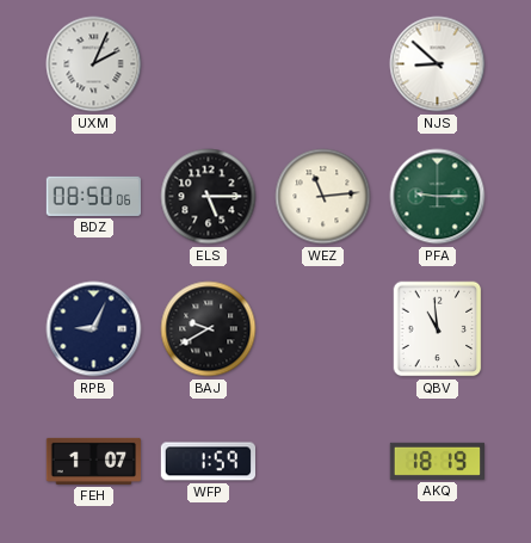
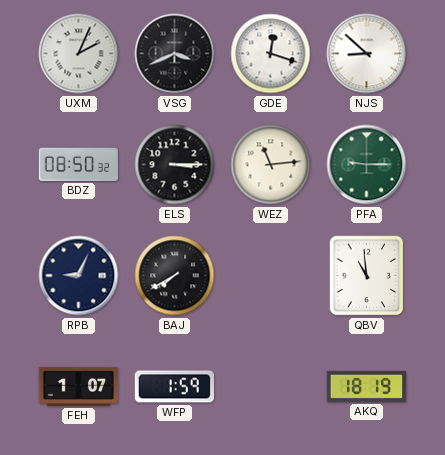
VSG: none -> 3:41 (175, 54)
GDE: none -> 12:18 (271, 54)
BDZ: 08:50:06 -> 08:50:32 (78, 164)
ELS: 5:15 -> 3:15 (175, 165)
BAJ: 9:40 -> 7:40 (175, 276)
